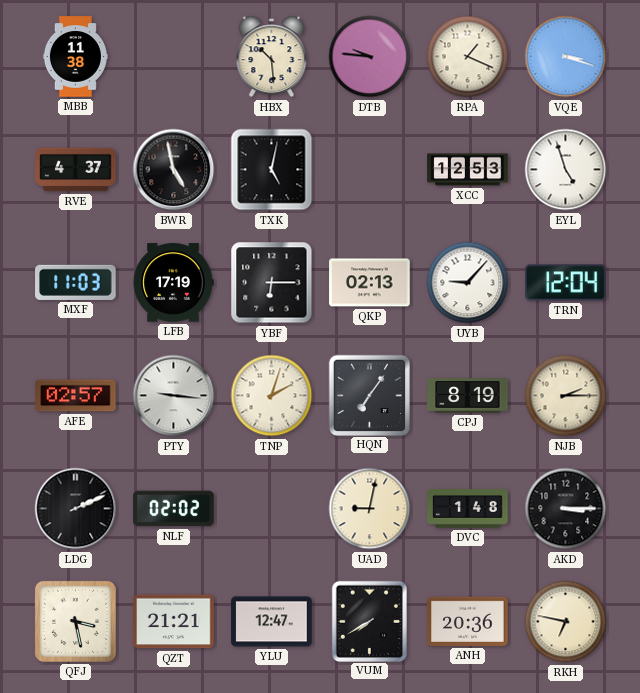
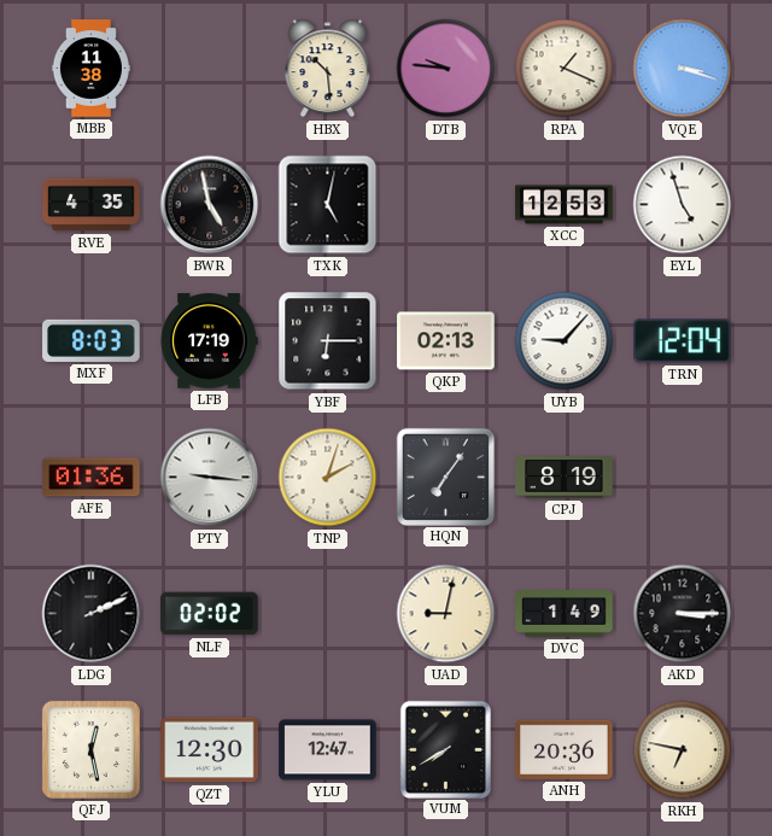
RVE: 4:37 -> 4:35 (92, 205)
MXF: 11:03 -> 8:03 (92, 340)
AFE: 02:57 -> 01:36 (92, 478)
NJB: 2:15 -> none (566, 396)
DVC: 1:48 -> 1:49 (565, 614)
QFJ: 3:28 -> 12:28 (90, 749)
QZT: 21:21 -> 12:30 (210, 750)
